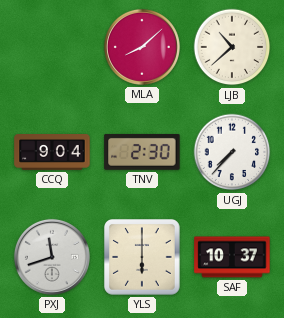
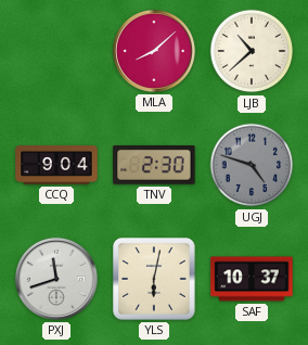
UGJ: 7:37 -> 4:48 (252, 165)
UGJ dial: white -> grey (252, 165)
YLS: 6:00 -> 6:02 (155, 280)
